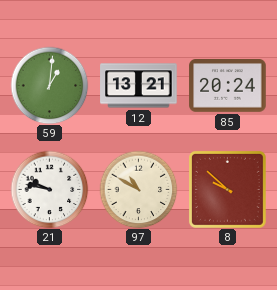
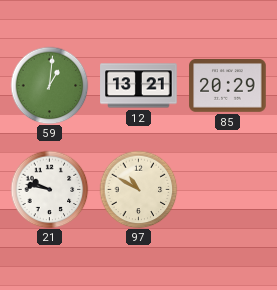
85: 20:24 -> 20:29 (228, 86)
8: 9:52 -> none (227, 189)
